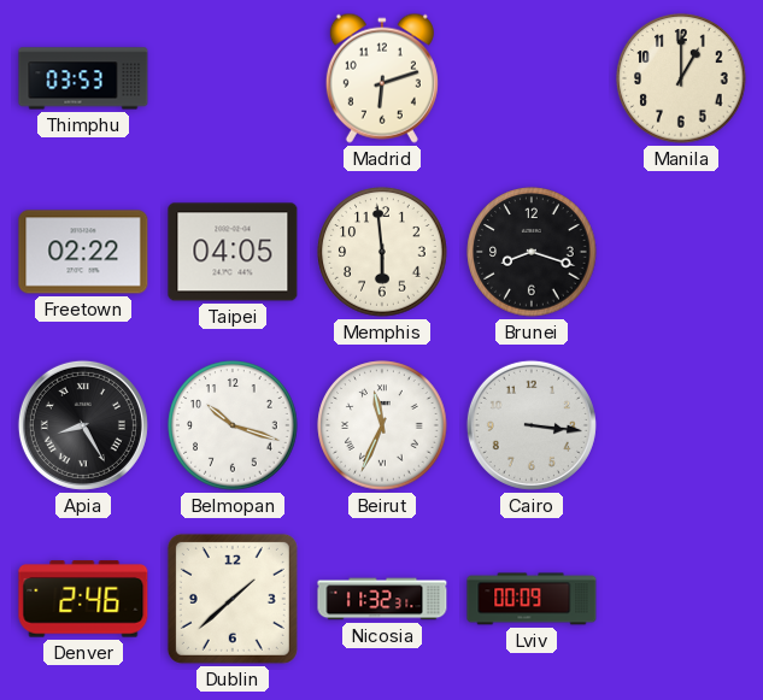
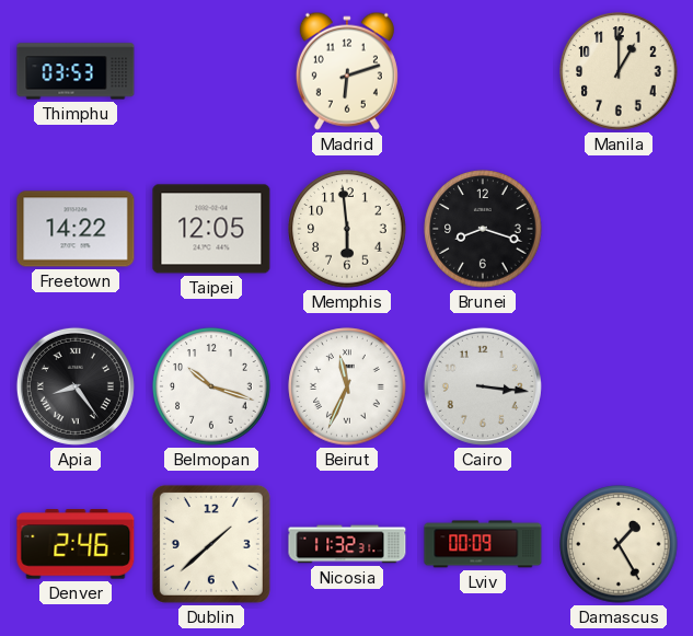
Freetown: 02:22 -> 14:22 (76, 229)
Taipei: 04:05 -> 12:05 (211, 229)
Apia: 8:25 -> 8:24 (76, 386)
Damascus: none -> 1:25 (619, 544)
